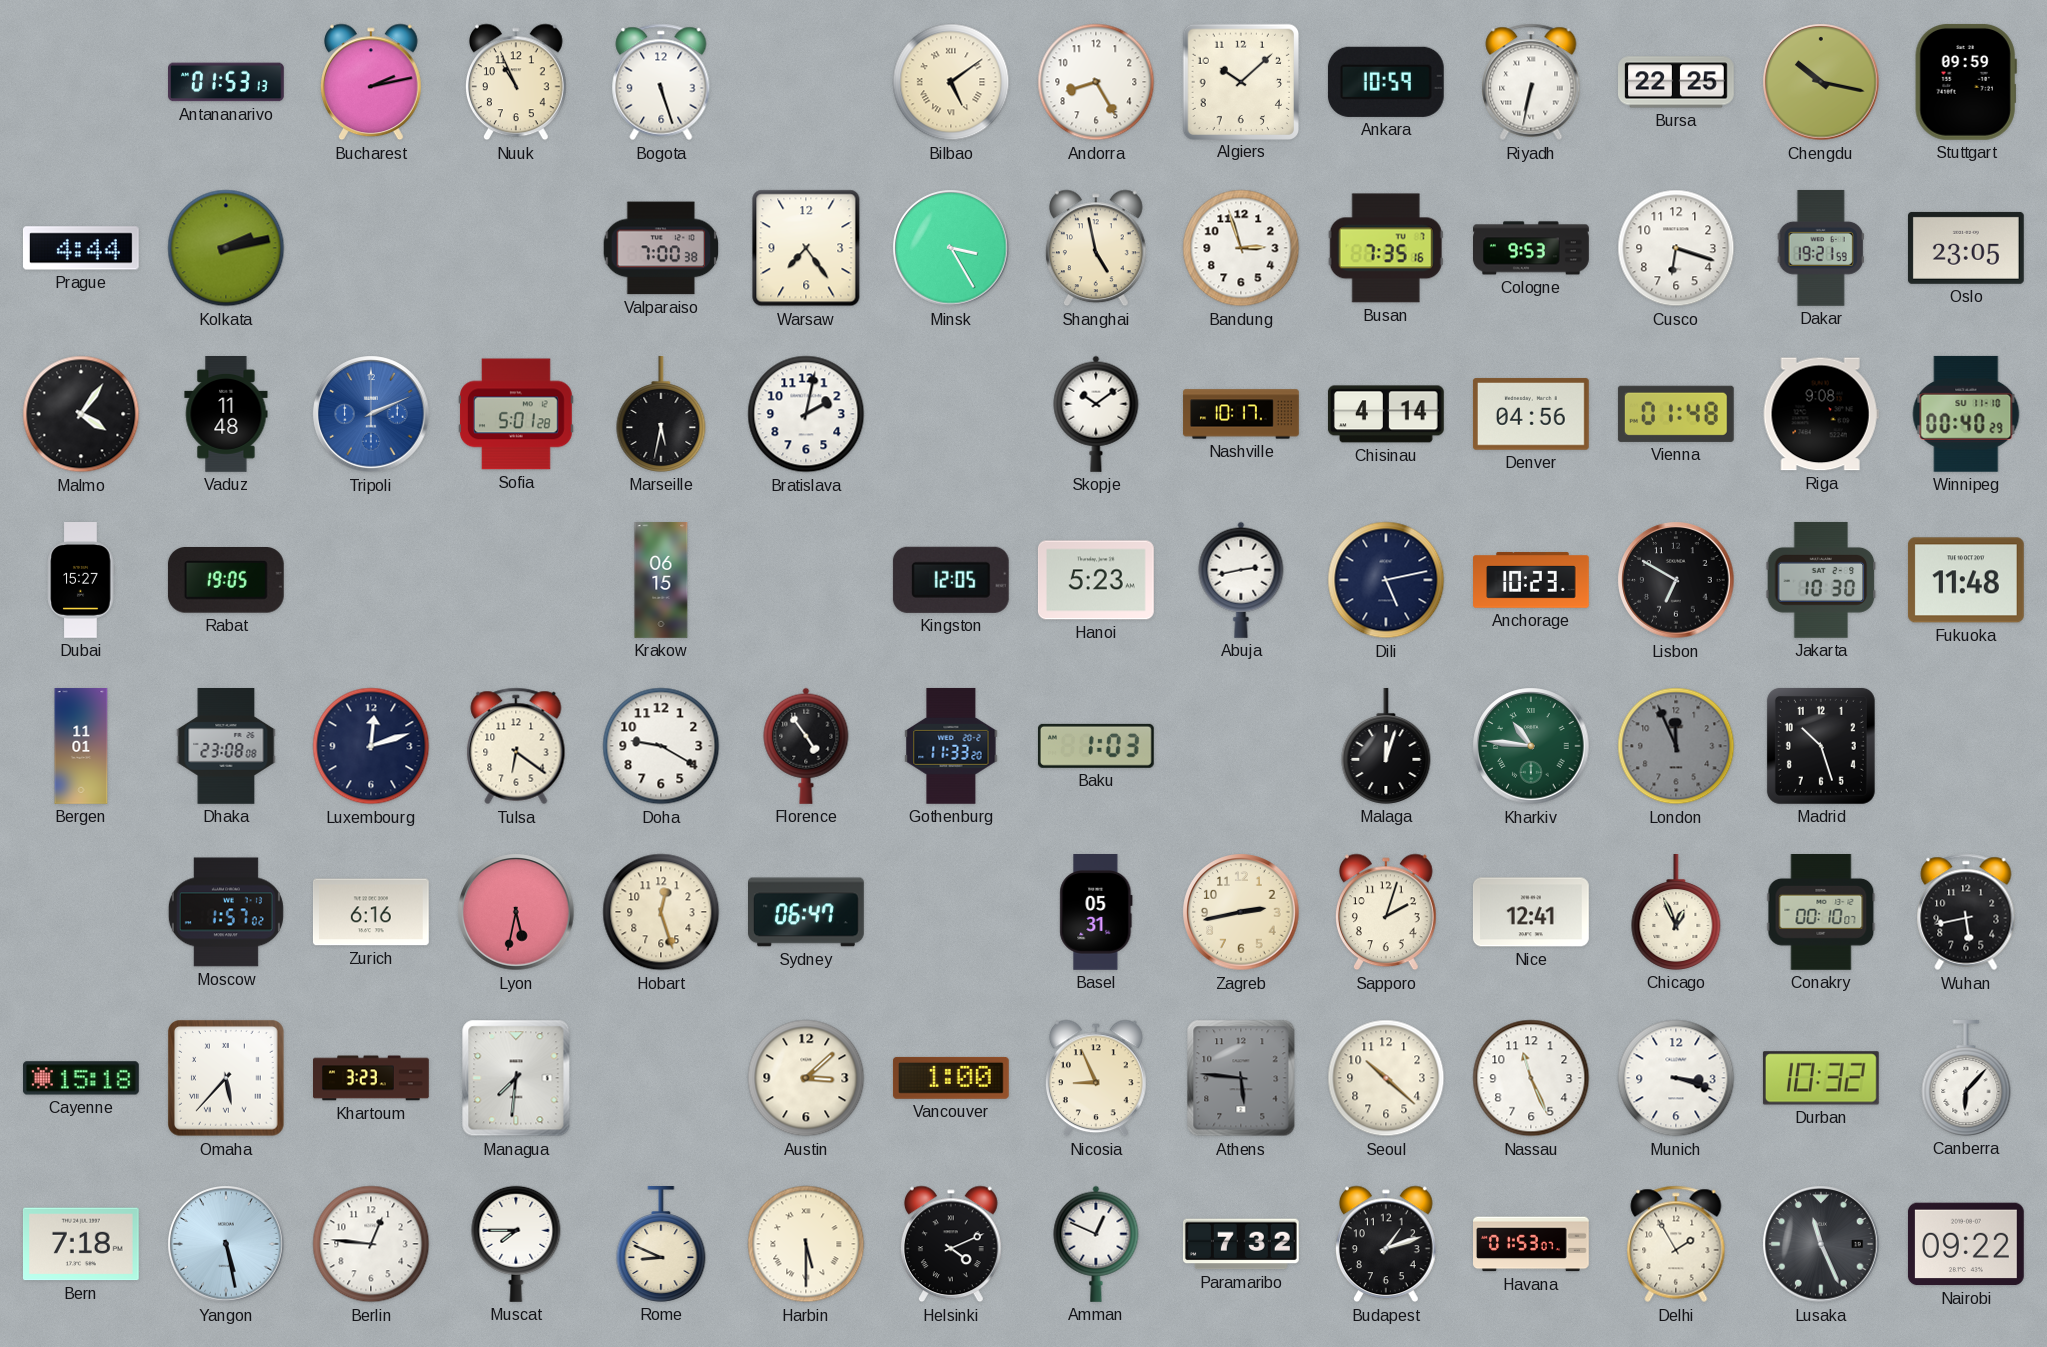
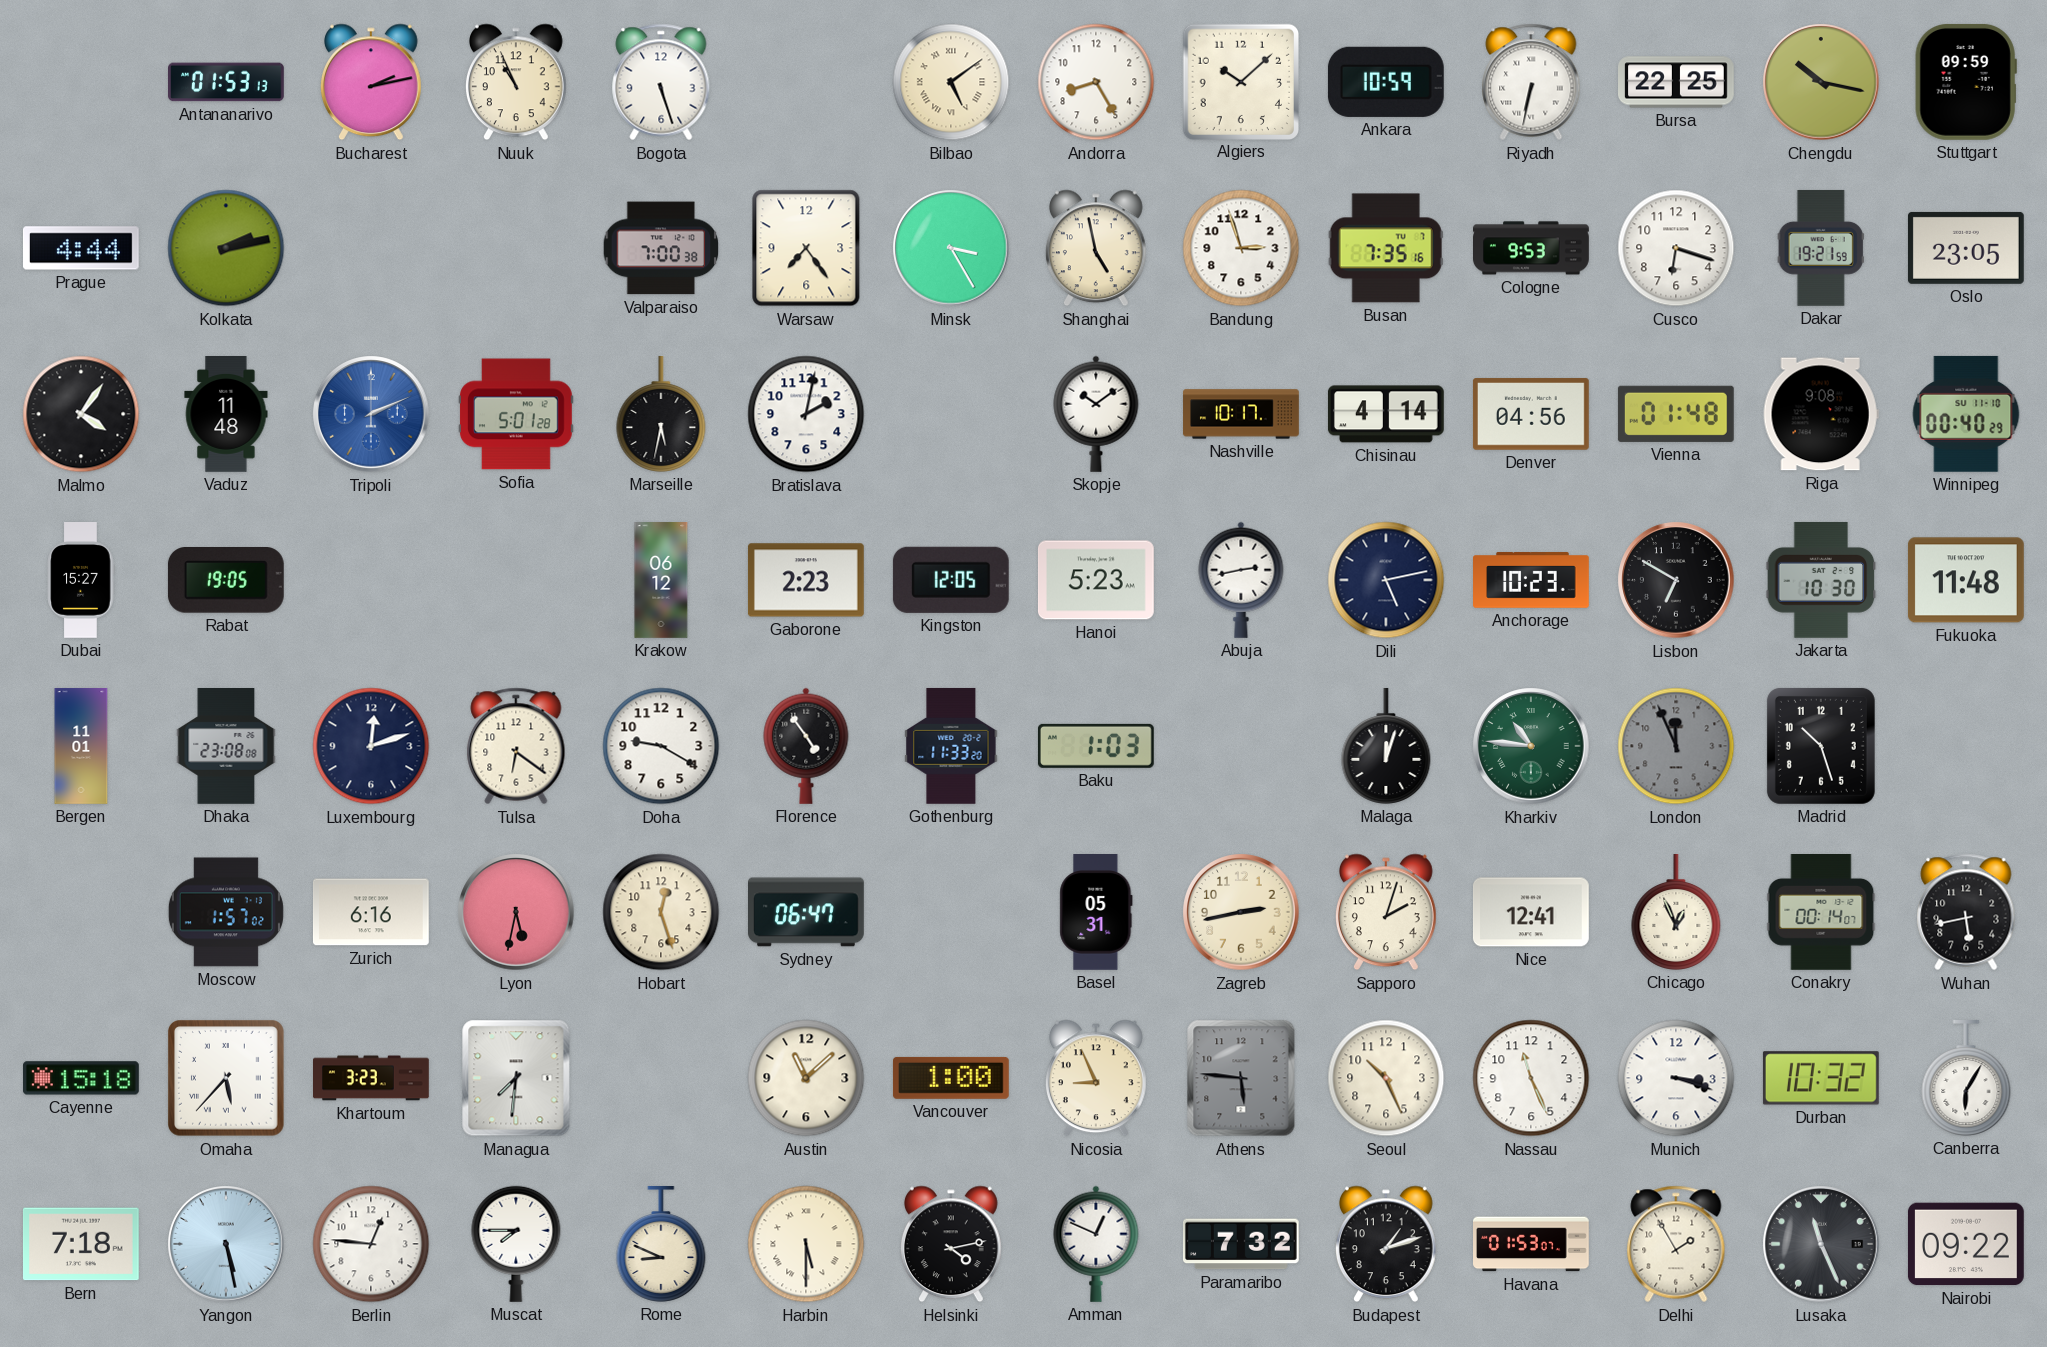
Krakow: 06:15 -> 06:12 (661, 580)
Gaborone: none -> 2:23 (806, 580)
Conakry: 00:10 -> 00:14 (1821, 913)
Austin: 3:08 -> 11:08 (806, 1078)
Seoul: 10:22 -> 10:26 (1386, 1078)
Canberra: 6:07 -> 6:05 (1966, 1079)
Helsinki: 4:11 -> 4:13 (951, 1244)
